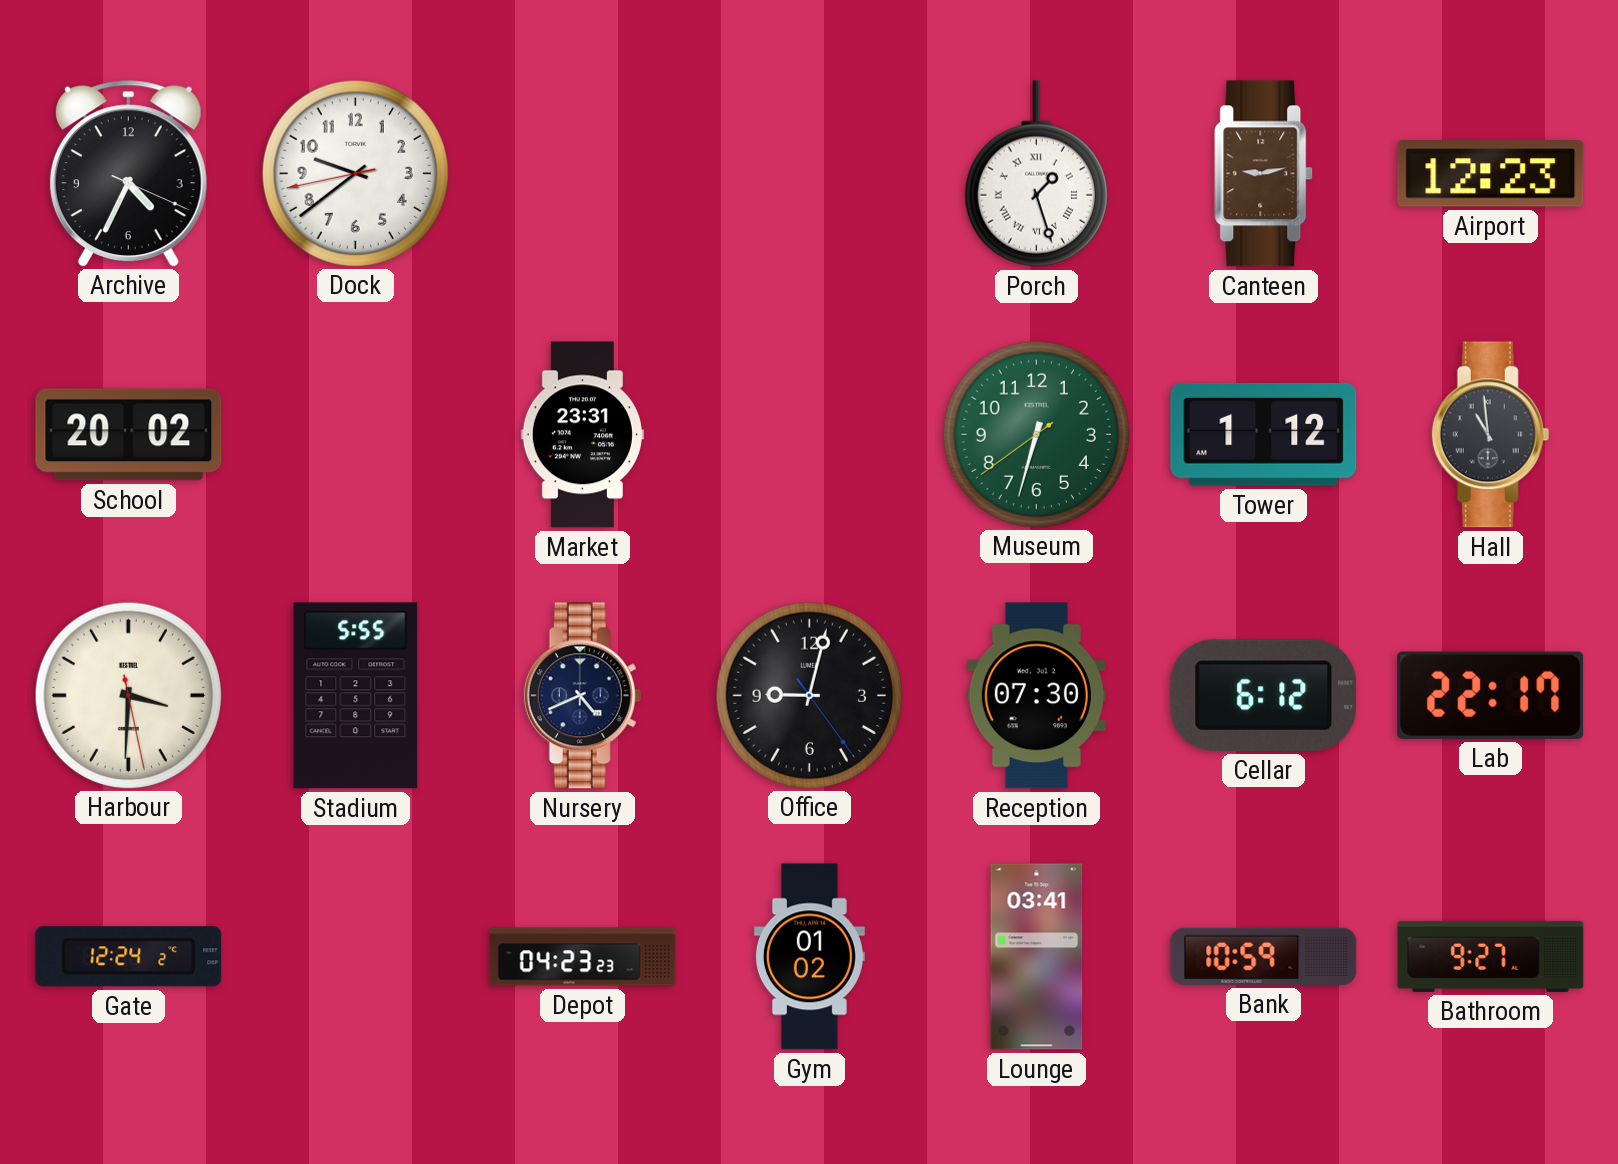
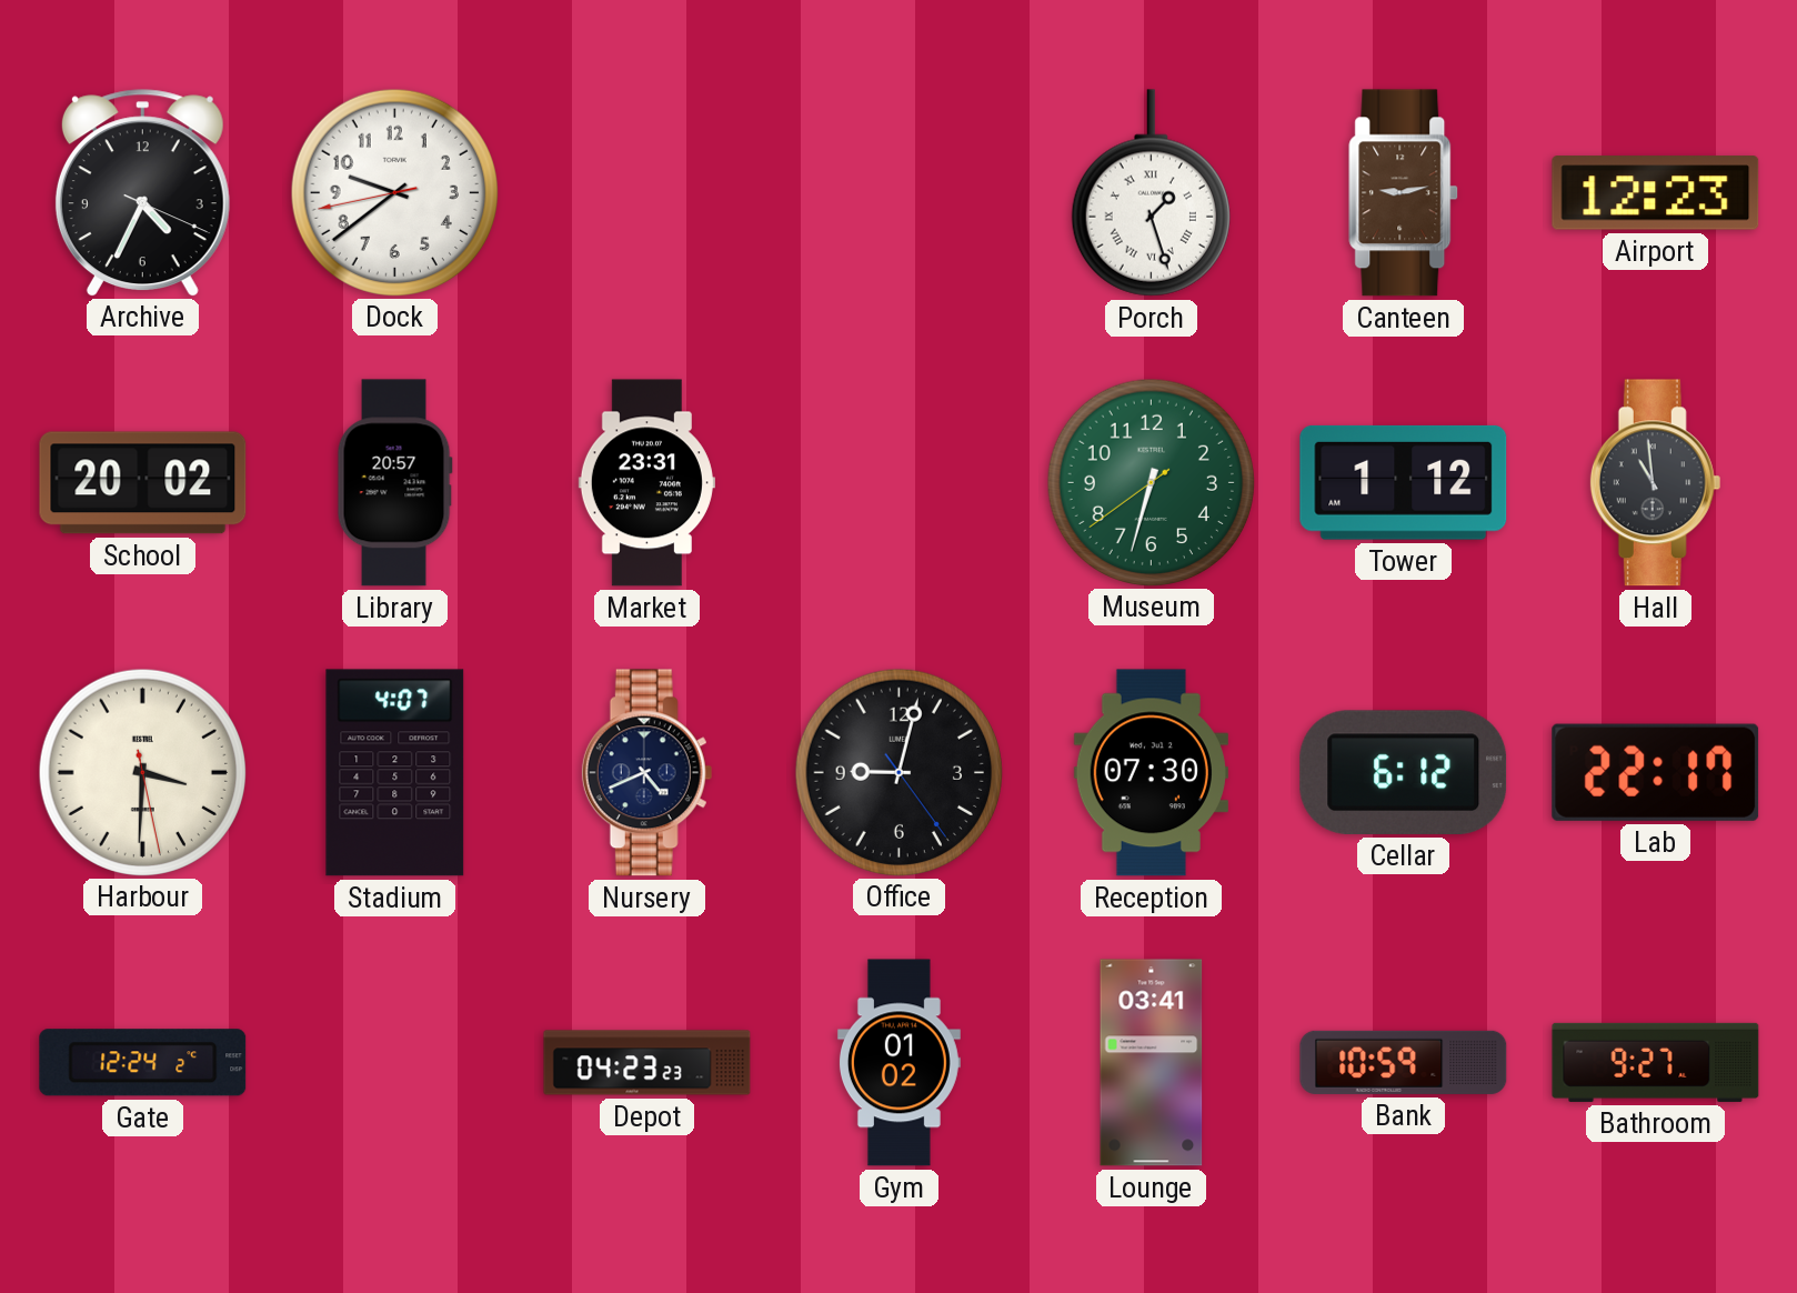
Library: none -> 20:57 (394, 483)
Stadium: 5:55 -> 4:07 (395, 773)
